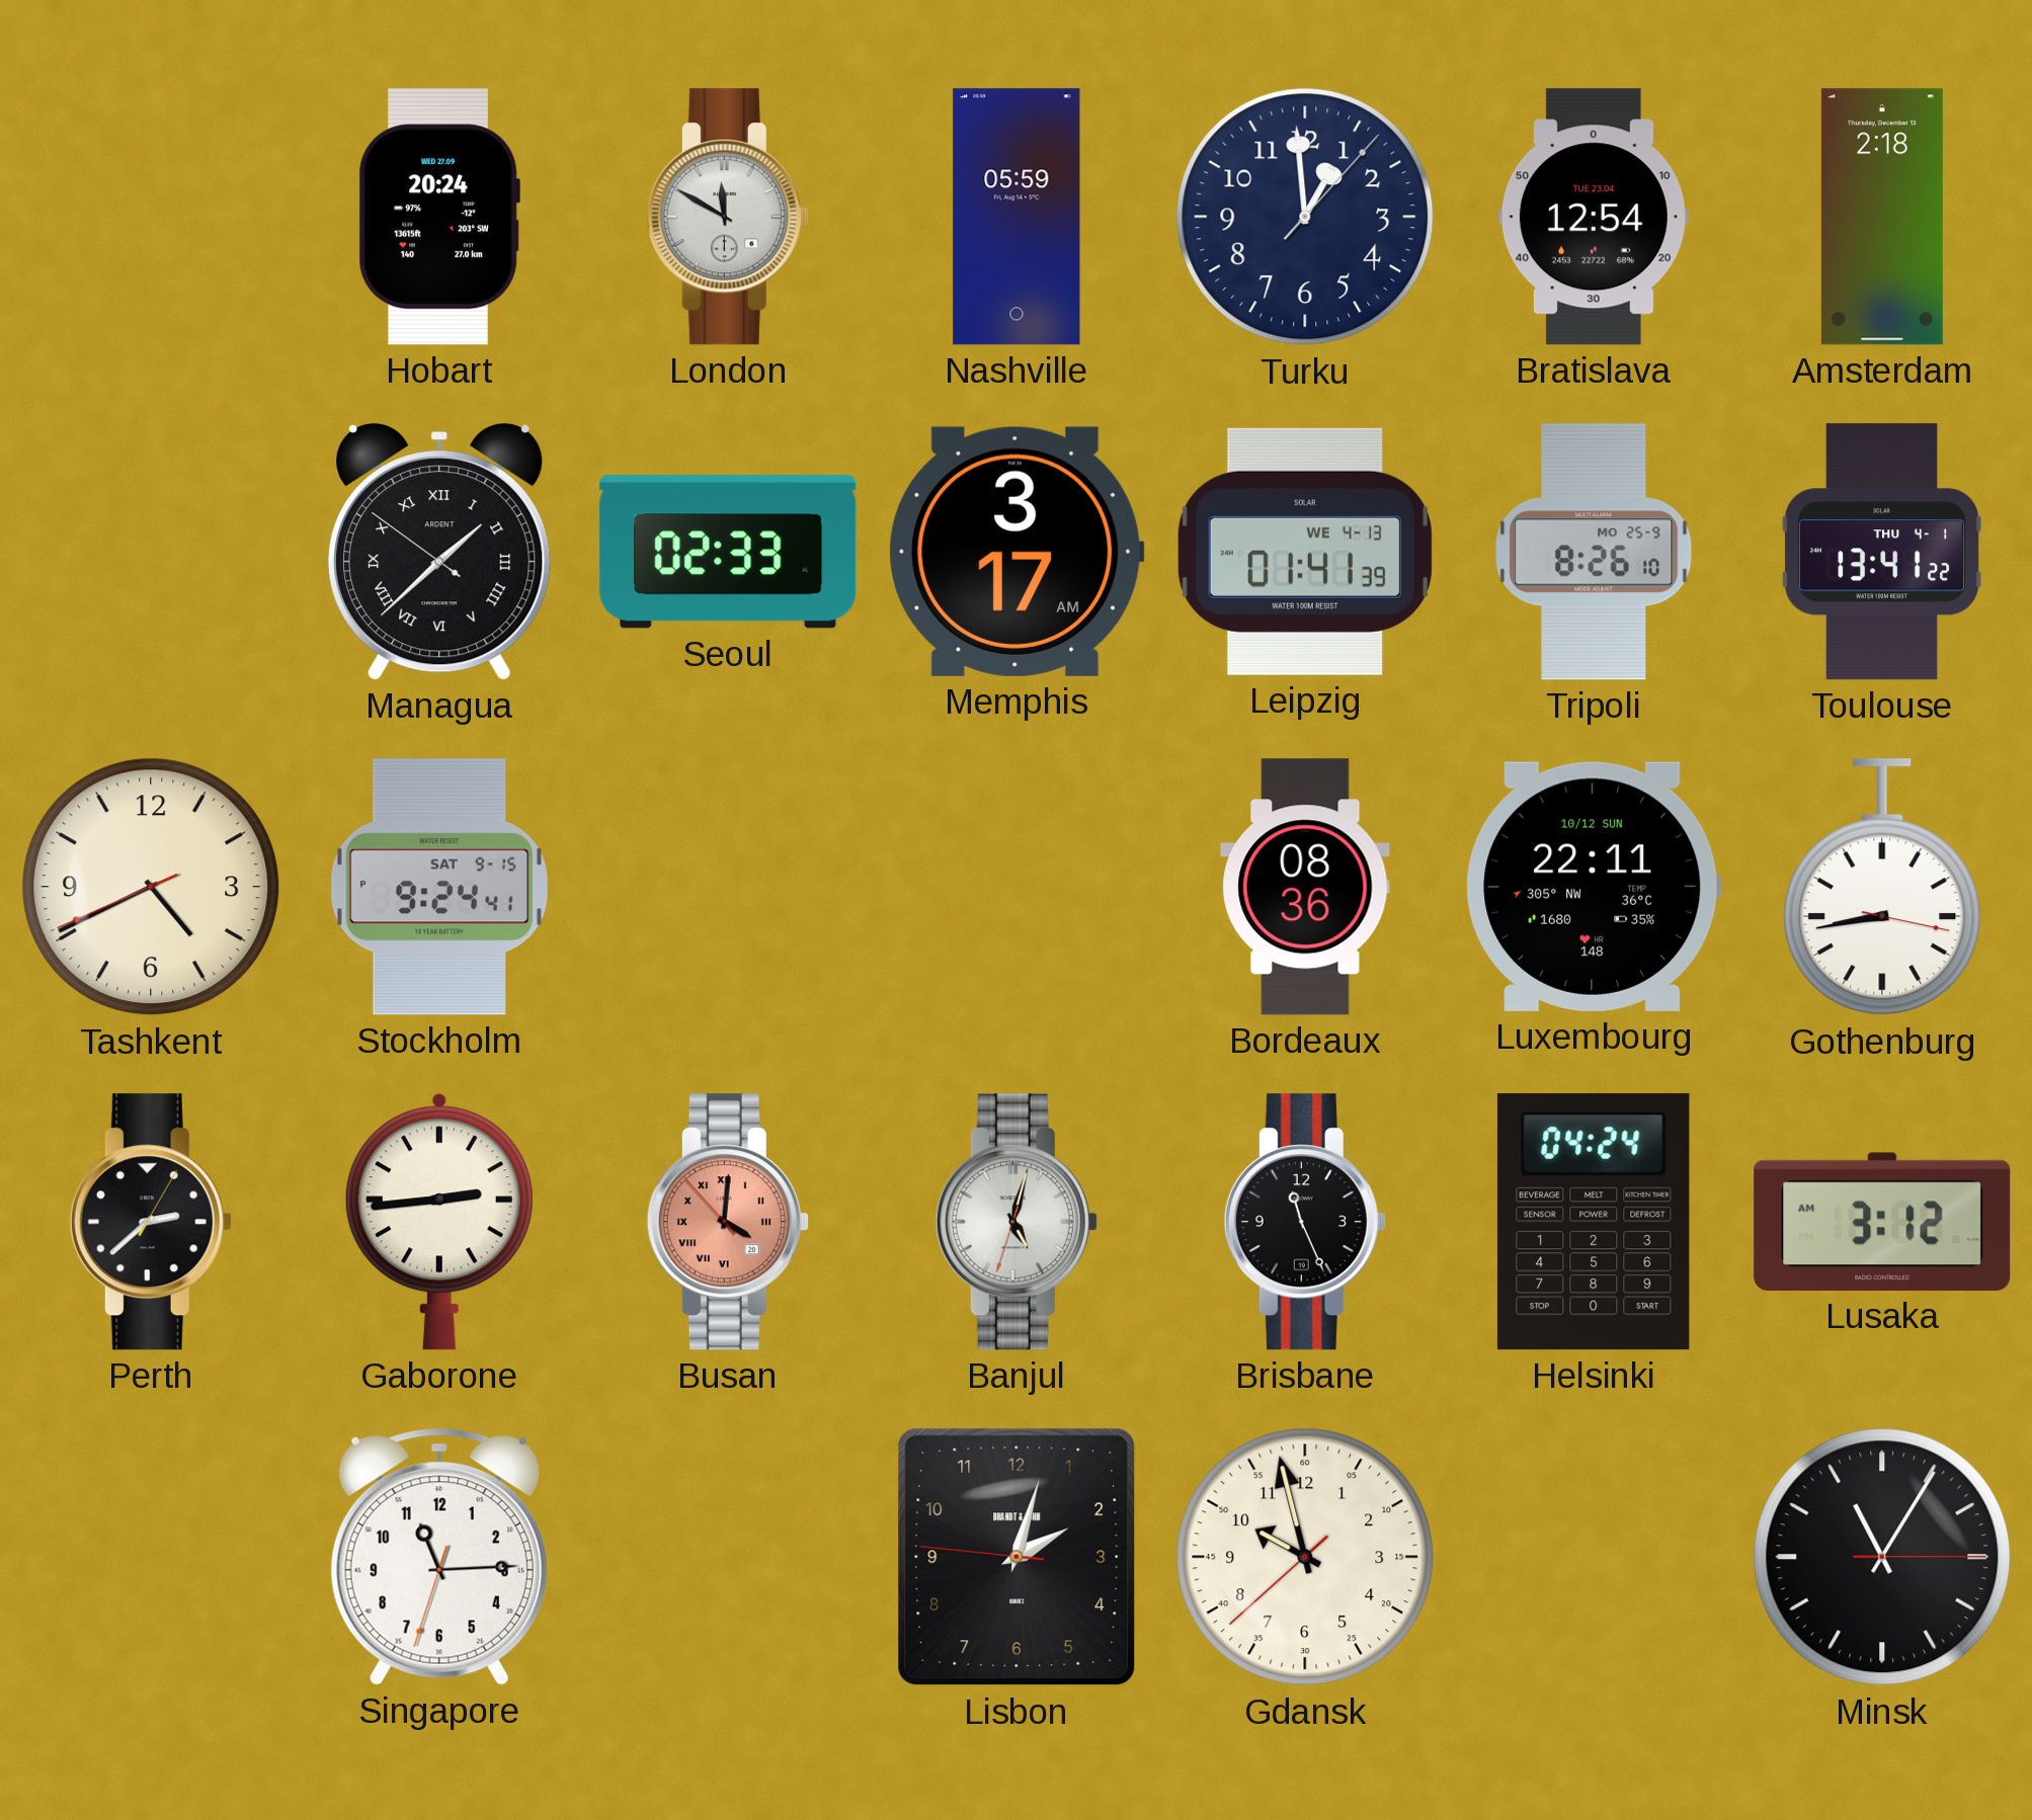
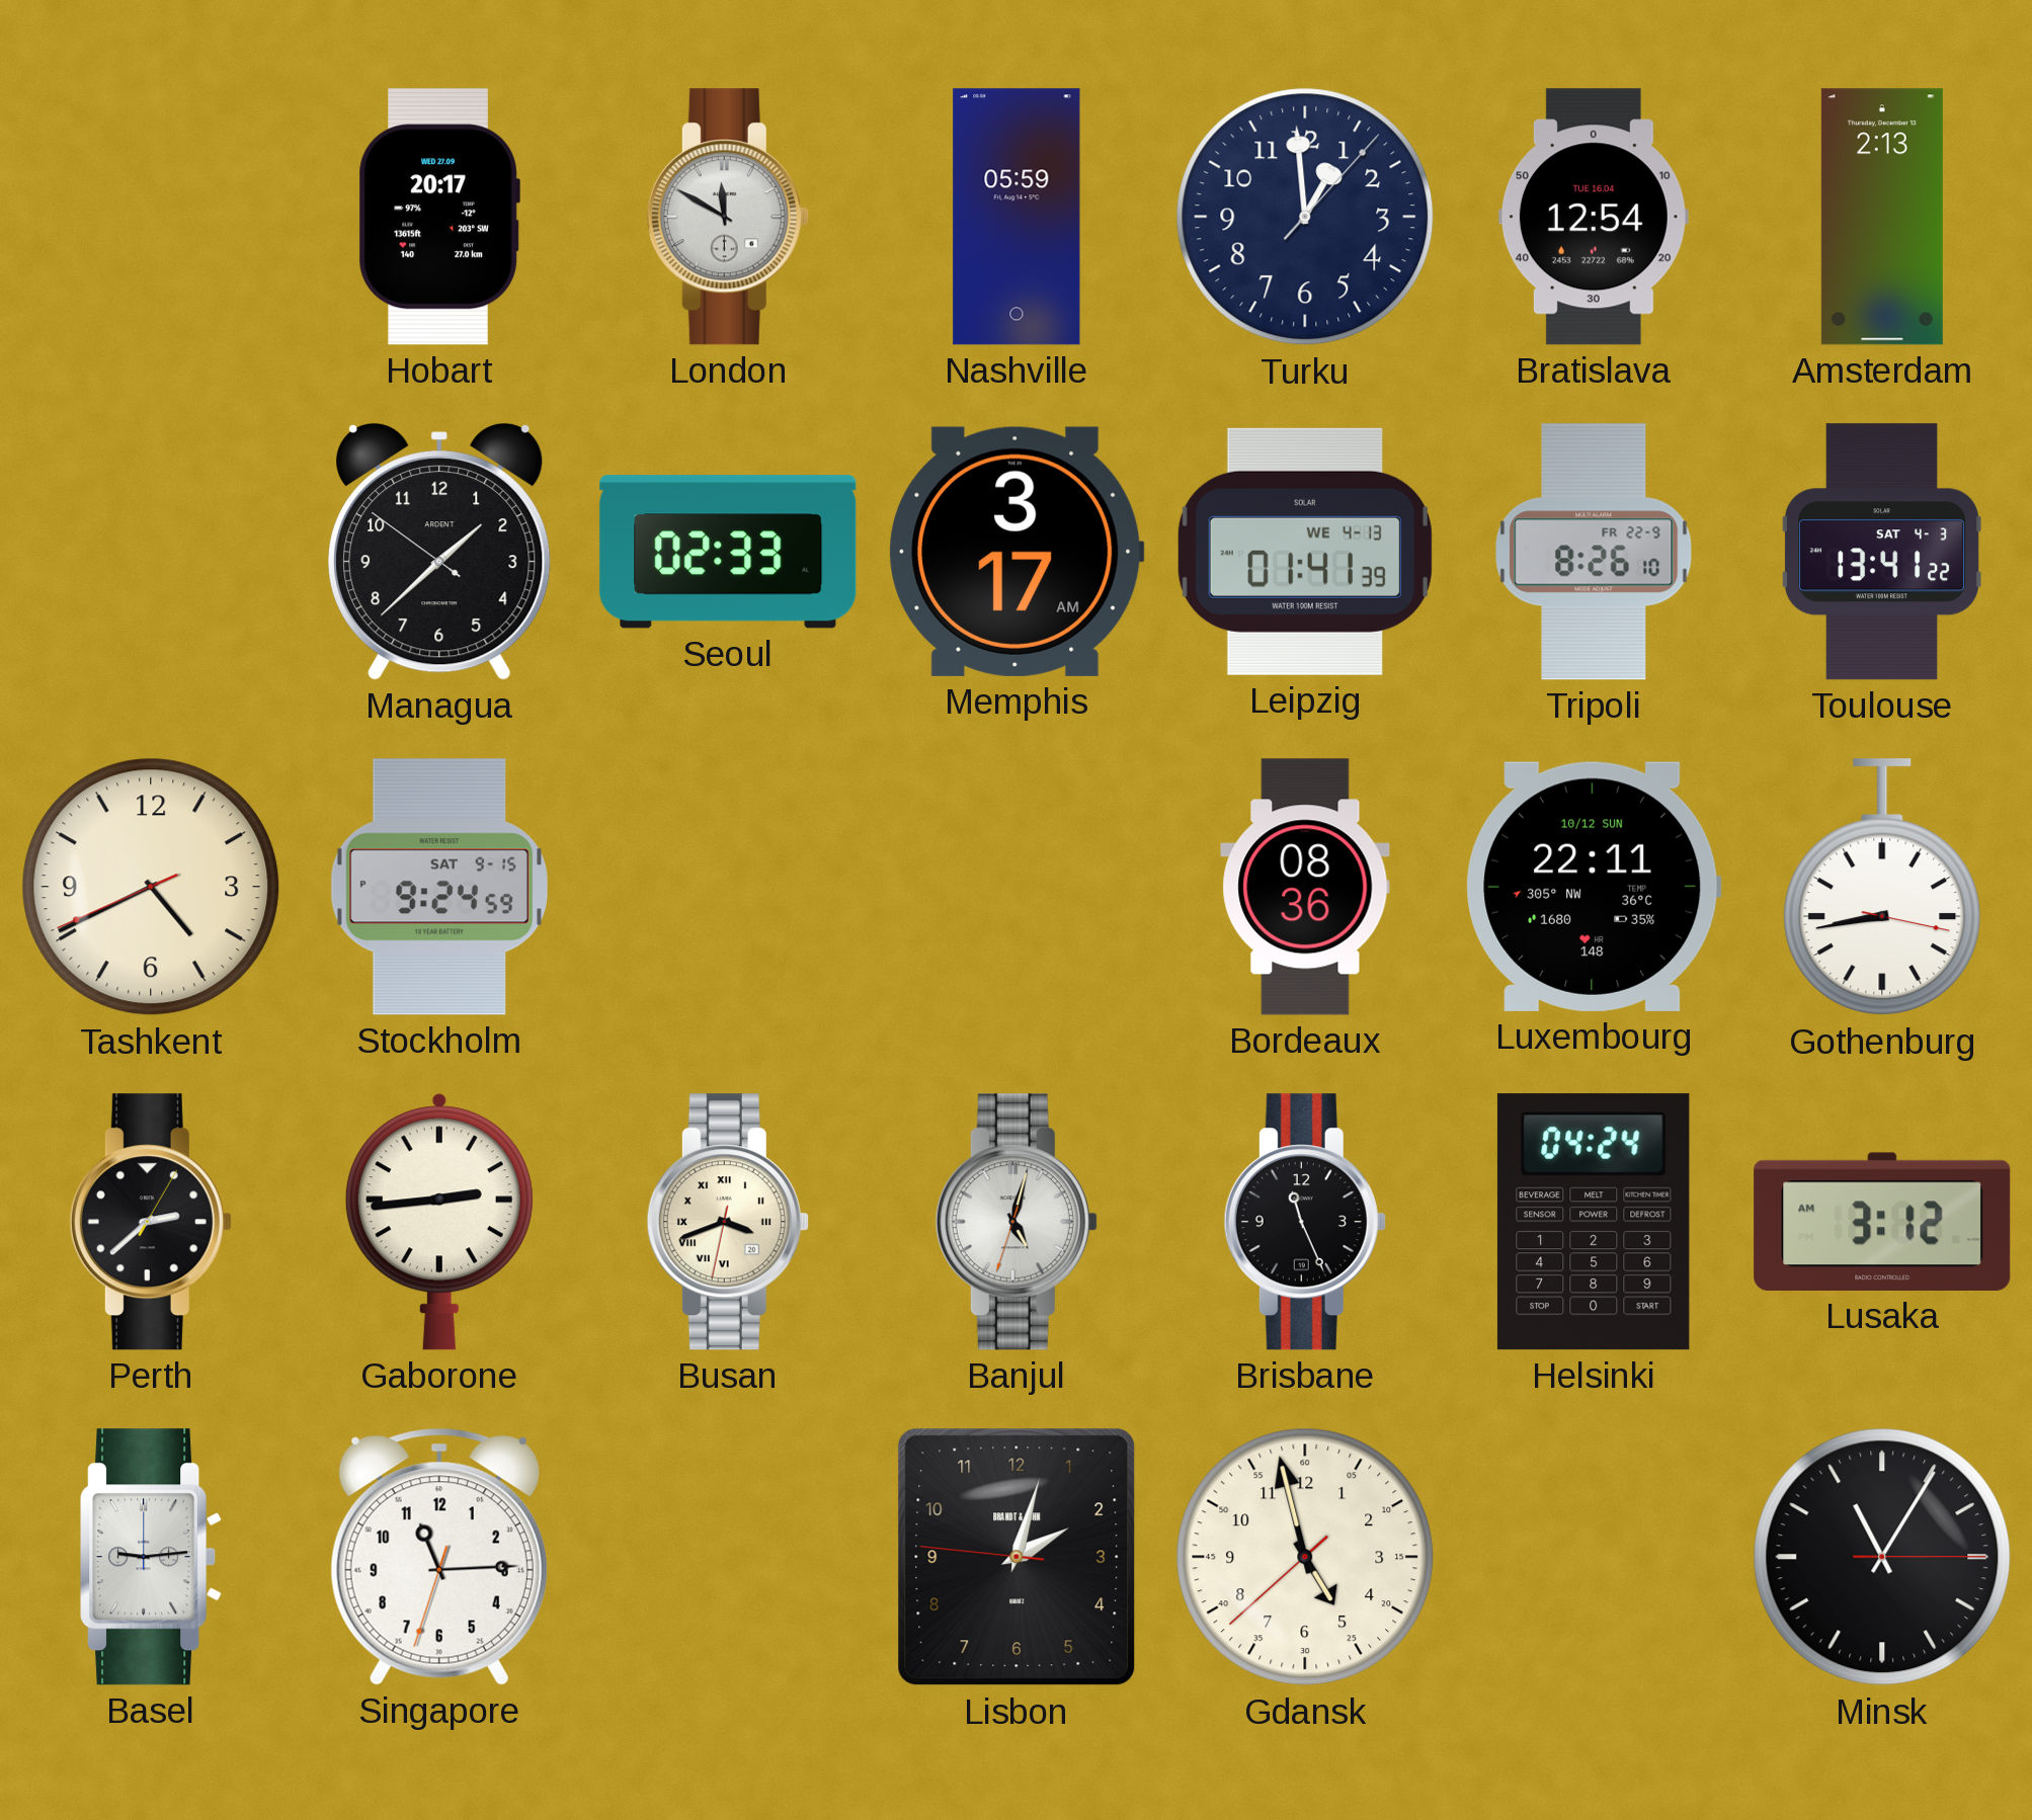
Hobart: 20:24 -> 20:17 (439, 217)
Bratislava date: TUE 23.04 -> TUE 16.04 (1594, 217)
Amsterdam: 2:18 -> 2:13 (1882, 217)
Managua numerals: Roman -> Arabic (439, 553)
Tripoli date: MO 25-9 -> FR 22-9 (1594, 552)
Toulouse date: THU 4-1 -> SAT 4-3 (1881, 552)
Stockholm: 9:24:41 PM -> 9:24:59 PM (438, 887)
Busan: 4:00 -> 3:41 (728, 1222)
Busan dial: salmon -> cream (728, 1222)
Basel: none -> 9:14 (152, 1557)
Gdansk: 9:57 -> 4:57 (1305, 1557)
